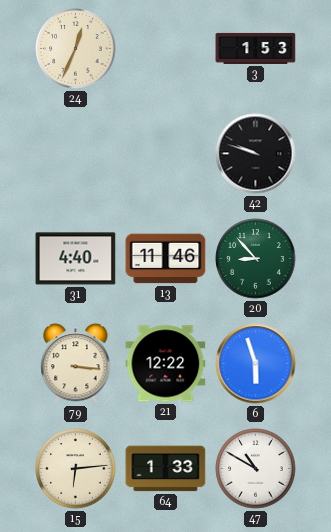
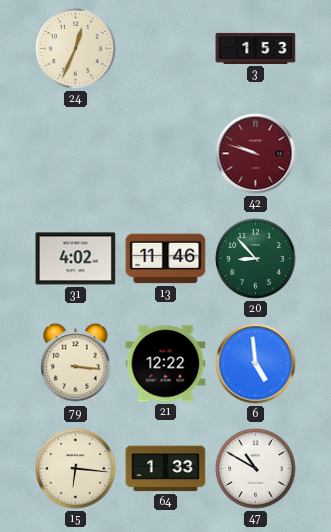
42 dial: black -> burgundy (256, 154)
31: 4:40 -> 4:02 (76, 259)
6: 5:57 -> 4:59 (256, 364)
15: 6:14 -> 6:16 (76, 469)
